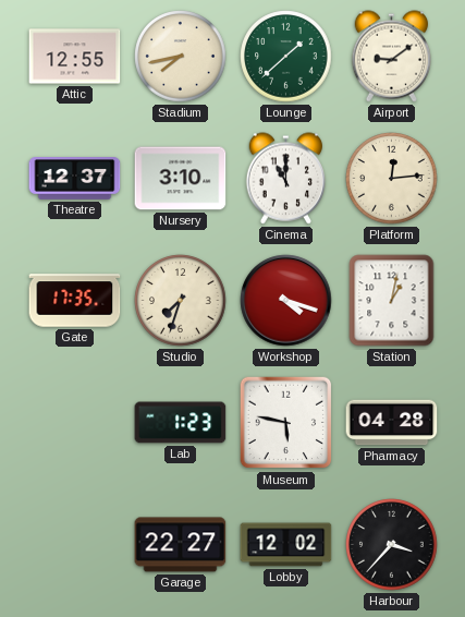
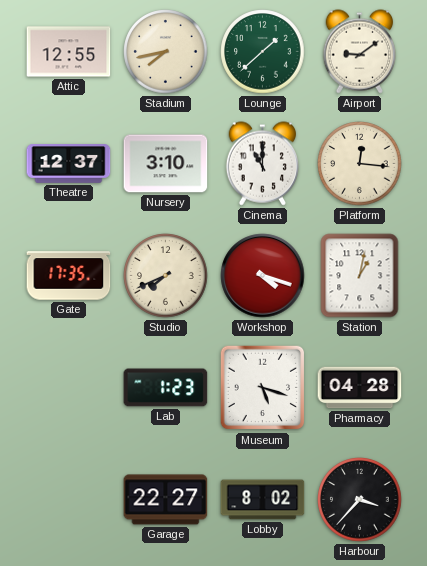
Platform: 12:14 -> 12:16 (360, 164)
Studio: 7:33 -> 7:41 (166, 276)
Museum: 5:47 -> 5:18 (263, 388)
Lobby: 12:02 -> 8:02 (263, 500)
